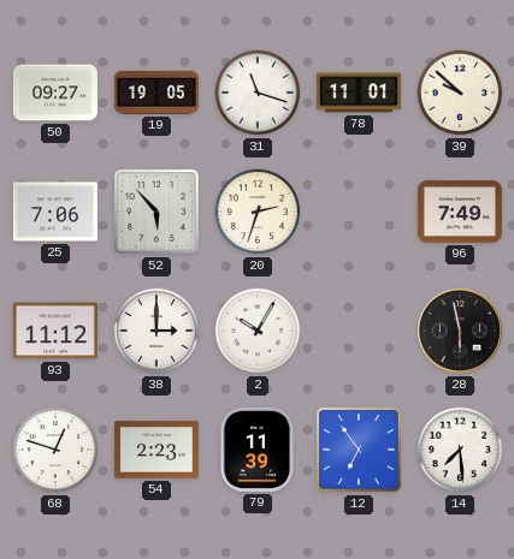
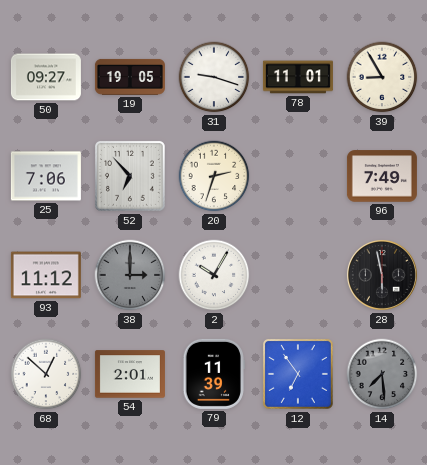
31: 11:18 -> 9:18 (214, 77)
39: 9:52 -> 8:55 (382, 77)
52: 5:53 -> 6:53 (130, 176)
38 dial: white -> grey (130, 275)
68: 12:48 -> 12:52 (46, 374)
54: 2:23 -> 2:01 (130, 374)
14 dial: white -> grey (382, 374)
